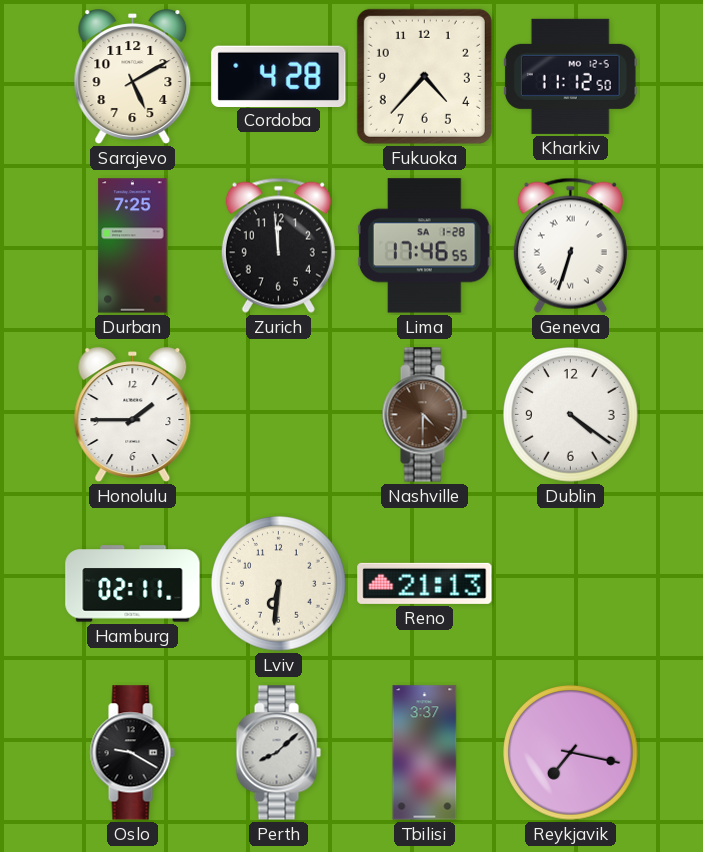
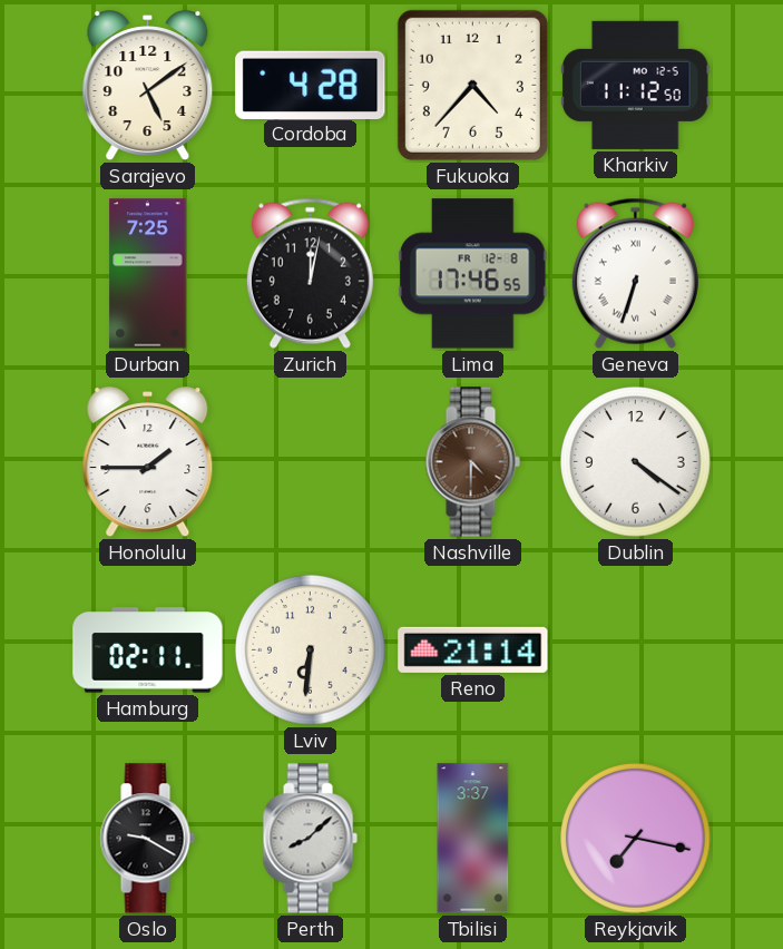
Sarajevo: 5:10 -> 5:09 (148, 86)
Zurich: 11:59 -> 12:02 (310, 273)
Lima date: SA 1-28 -> FR 12-8 (472, 274)
Reno: 21:13 -> 21:14 (473, 649)
